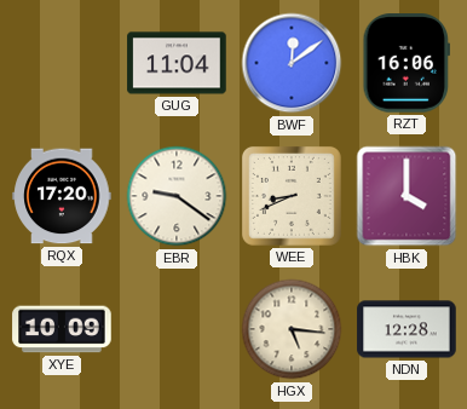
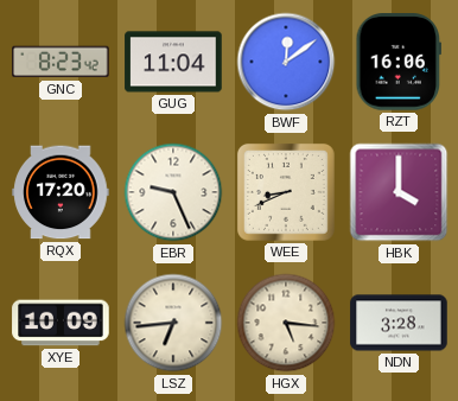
GNC: none -> 8:23 (61, 62)
EBR: 9:21 -> 9:26 (173, 192)
LSZ: none -> 6:44 (173, 323)
NDN: 12:28 -> 3:28 (399, 323)
